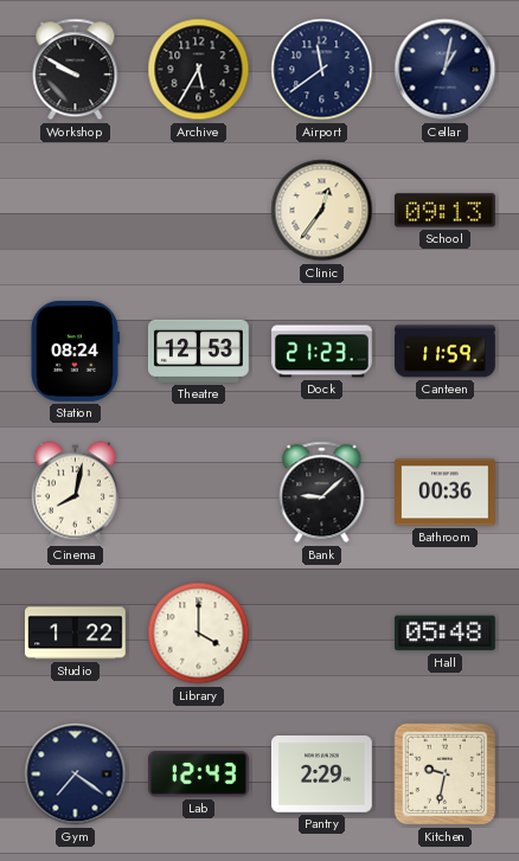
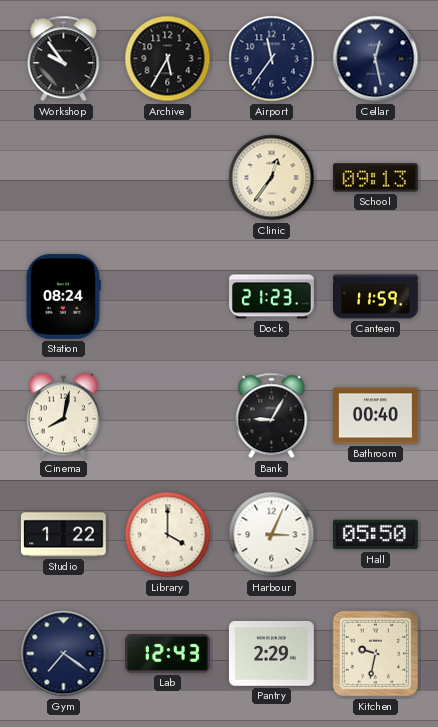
Workshop: 9:50 -> 9:54 (64, 59)
Airport: 11:39 -> 11:36 (272, 59)
Cellar: 1:02 -> 12:28 (376, 59)
Theatre: 12:53 -> none (198, 351)
Bank: 9:08 -> 9:05 (272, 416)
Bathroom: 00:36 -> 00:40 (376, 416)
Harbour: none -> 3:04 (272, 535)
Hall: 05:48 -> 05:50 (375, 535)
